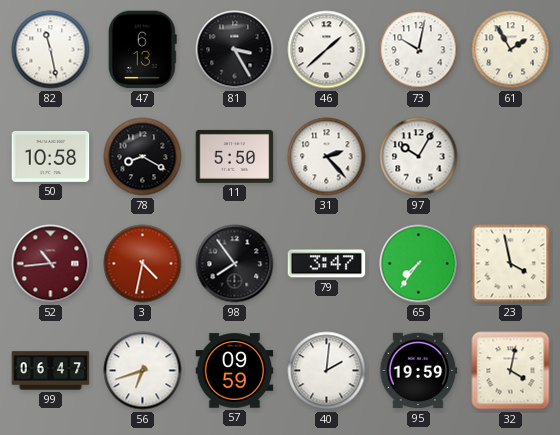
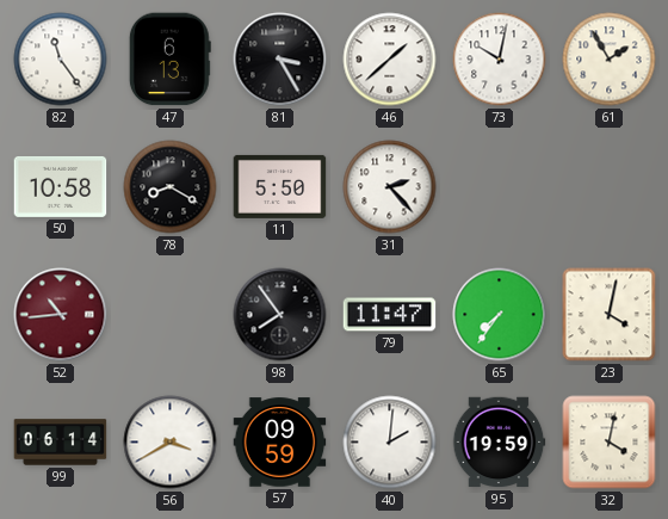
82: 11:28 -> 11:24 (61, 60)
97: 10:05 -> none (419, 157)
3: 4:32 -> none (143, 264)
79: 3:47 -> 11:47 (390, 315)
23: 3:58 -> 4:02 (610, 315)
99: 06:47 -> 06:14 (61, 443)
56: 6:42 -> 3:40 (171, 443)
